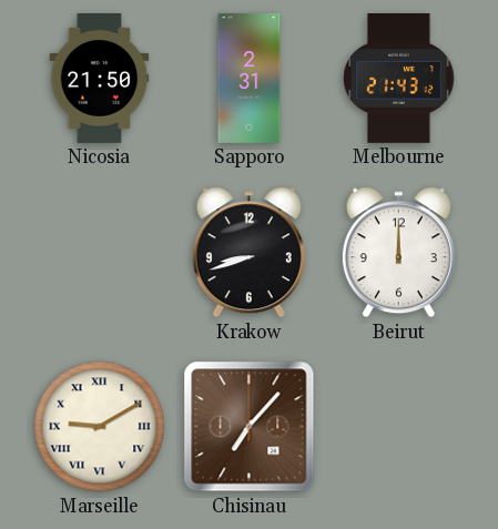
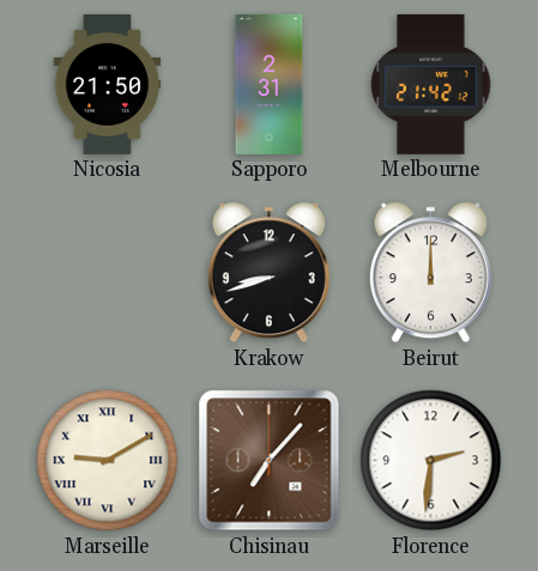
Melbourne: 21:43 -> 21:42 (431, 84)
Florence: none -> 2:31 (431, 461)
